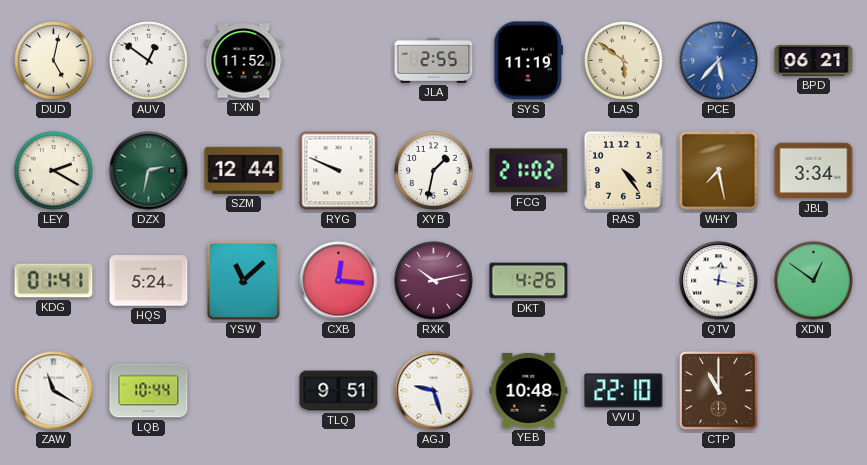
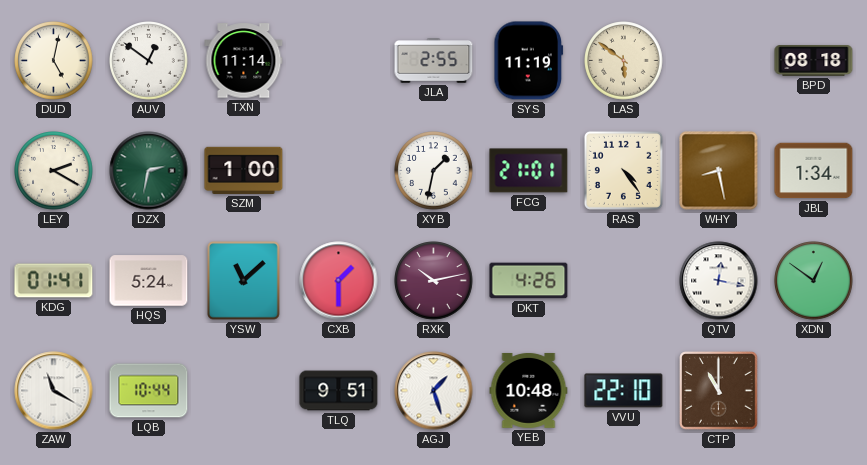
TXN: 11:52 -> 11:14 (244, 61)
PCE: 5:37 -> none (719, 61)
BPD: 06:21 -> 08:18 (814, 61)
SZM: 12:44 -> 1:00 (244, 170)
RYG: 9:49 -> none (339, 171)
FCG: 21:02 -> 21:01 (529, 171)
WHY: 7:28 -> 8:28 (719, 171)
JBL: 3:34 -> 1:34 (814, 171)
CXB: 12:16 -> 1:30 (339, 281)
AGJ: 9:27 -> 1:27 (434, 391)
